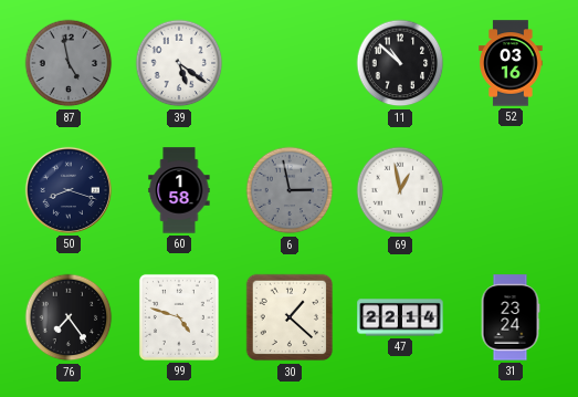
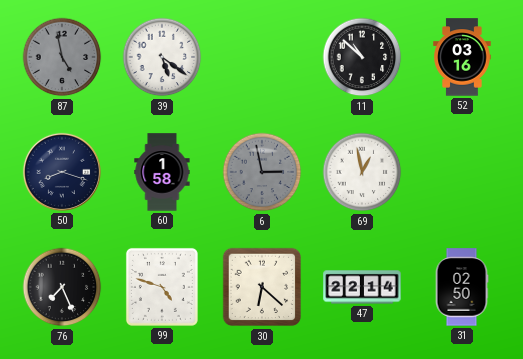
76: 7:24 -> 7:26 (62, 287)
30: 1:22 -> 6:22 (262, 287)
31: 23:24 -> 02:50 (462, 287)
